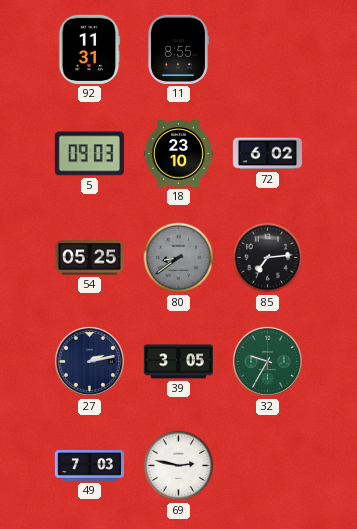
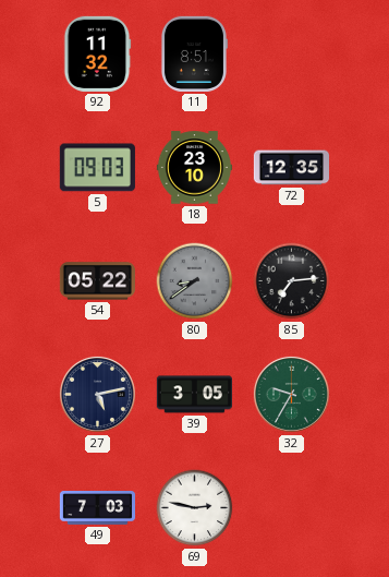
92: 11:31 -> 11:32 (97, 53)
11: 8:55 -> 8:51 (194, 53)
72: 6:02 -> 12:35 (291, 168)
54: 05:25 -> 05:22 (97, 281)
27: 2:13 -> 5:13 (97, 394)
